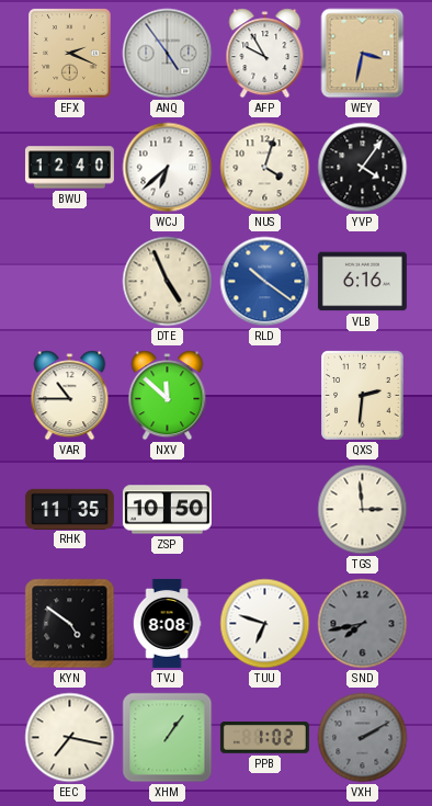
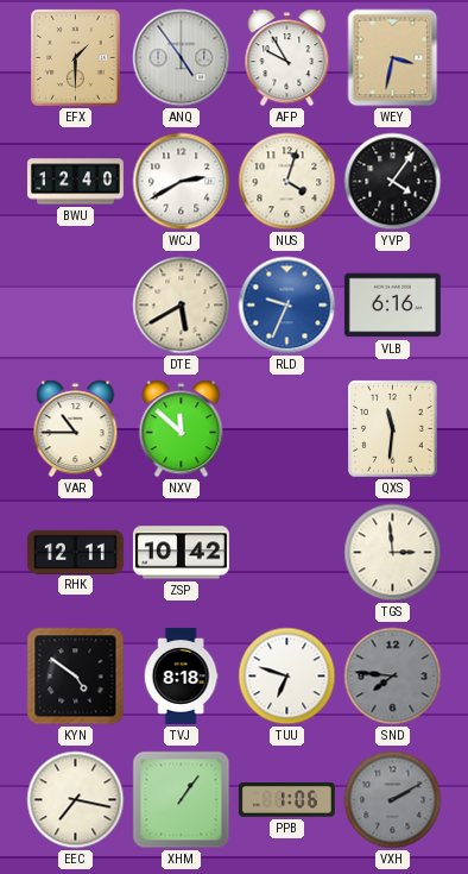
EFX: 2:19 -> 1:30 (76, 58)
WCJ: 6:38 -> 2:40 (182, 182)
DTE: 4:56 -> 5:40 (182, 306)
RLD: 10:21 -> 9:34 (287, 306)
QXS: 2:31 -> 11:31 (393, 429)
RHK: 11:35 -> 12:11 (75, 552)
ZSP: 10:50 -> 10:42 (181, 553)
TVJ: 8:08 -> 8:18 (181, 675)
SND: 7:43 -> 7:46 (393, 677)
PPB: 1:02 -> 1:06 (286, 800)
